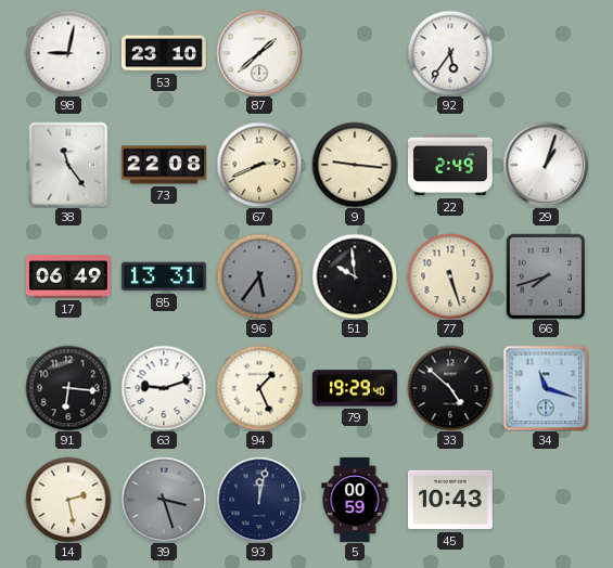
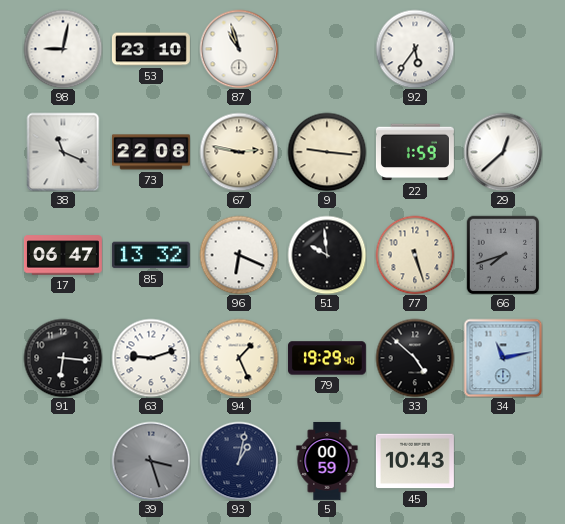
87: 1:38 -> 10:57 (239, 49)
38: 11:24 -> 11:19 (63, 152)
67: 2:41 -> 2:47 (239, 152)
22: 2:49 -> 1:59 (415, 152)
29: 1:03 -> 12:38 (503, 152)
17: 06:49 -> 06:47 (63, 255)
85: 13:31 -> 13:32 (151, 255)
96: 5:36 -> 6:19 (239, 255)
96 dial: grey -> white (239, 255)
34: 11:18 -> 11:13 (503, 358)
14: 2:28 -> none (68, 500)
93: 12:02 -> 1:02 (239, 461)
